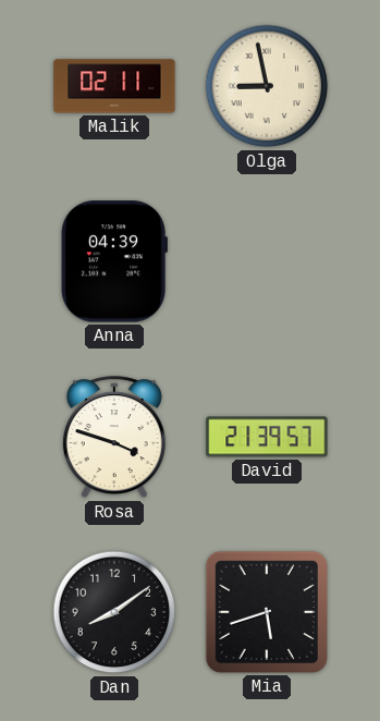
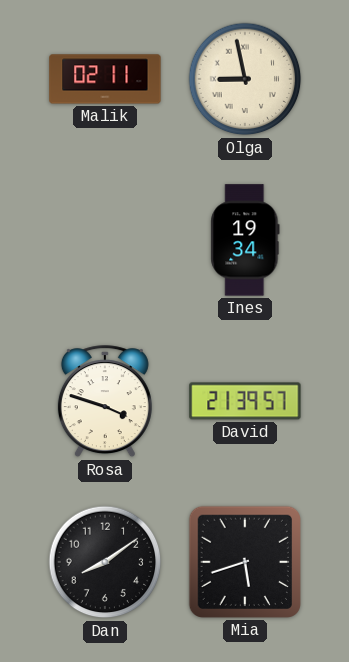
Anna: 04:39 -> none (113, 261)
Ines: none -> 19:34 (245, 240)
